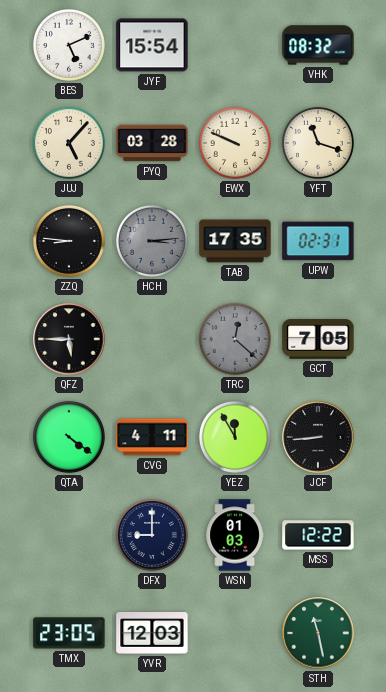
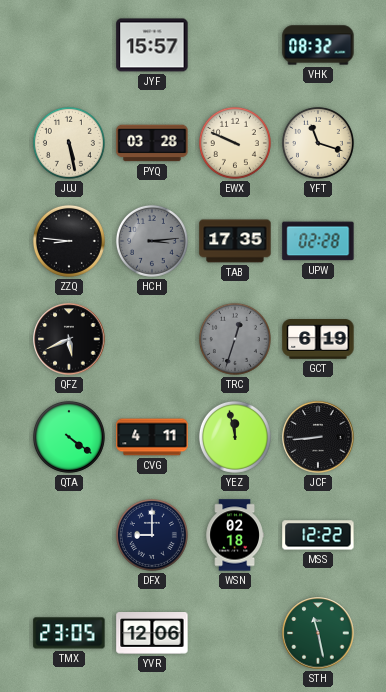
BES: 5:11 -> none (69, 45)
JYF: 15:54 -> 15:57 (152, 45)
JUJ: 5:07 -> 5:28 (69, 143)
UPW: 02:31 -> 02:28 (318, 241)
QFZ: 5:45 -> 5:41 (69, 339)
TRC: 12:22 -> 12:33 (235, 339)
GCT: 7:05 -> 6:19 (318, 339)
YEZ: 11:55 -> 11:58 (235, 437)
WSN: 01:03 -> 02:18 (235, 535)
YVR: 12:03 -> 12:06 (152, 634)
